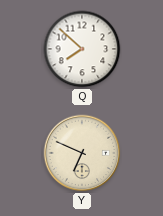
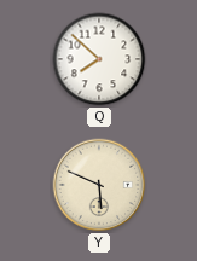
Y: 6:49 -> 5:49 (99, 185)
